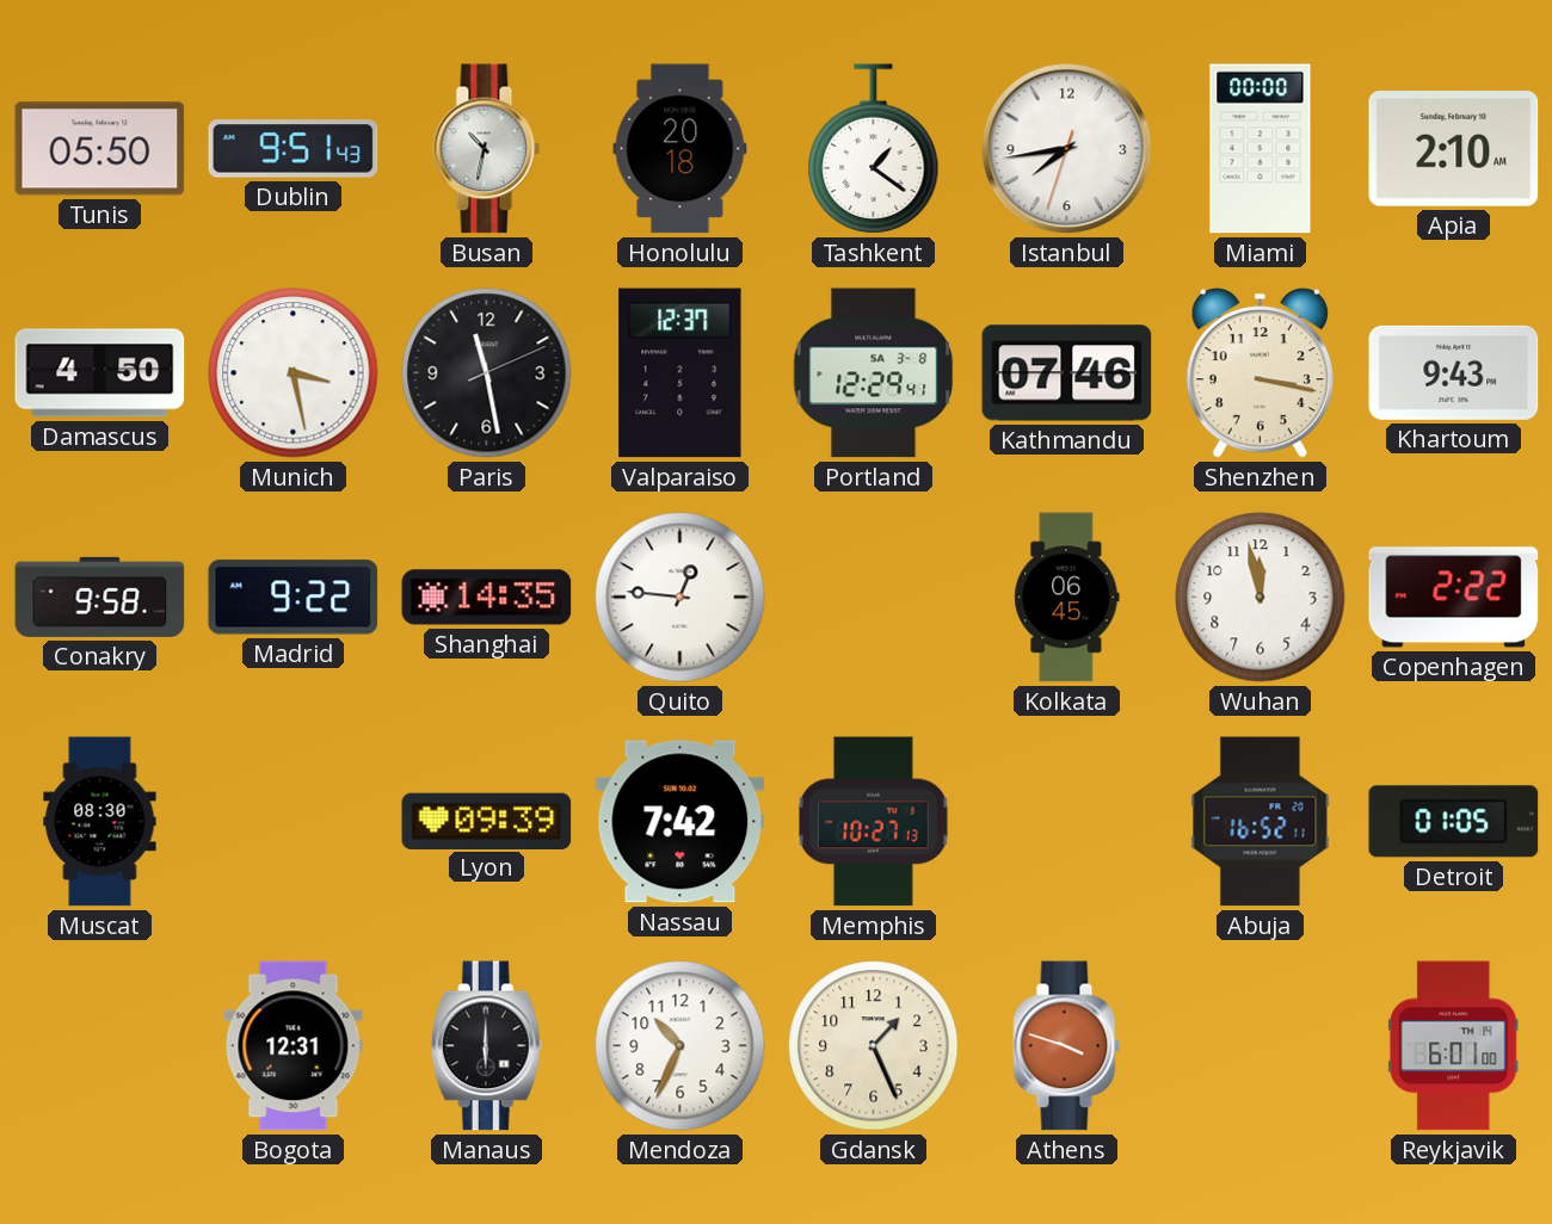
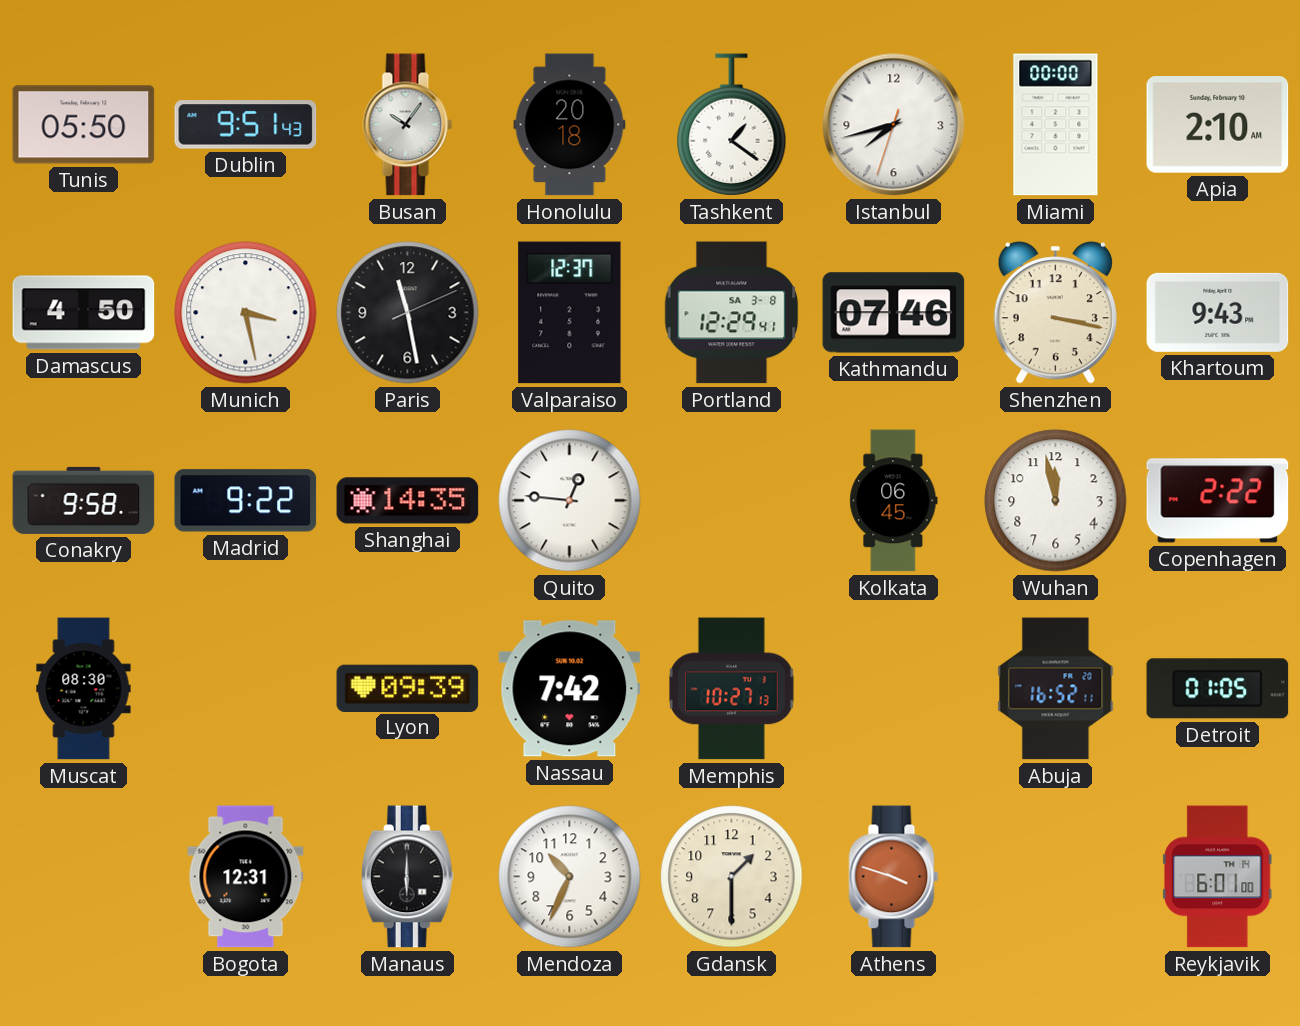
Busan: 10:32 -> 10:06 (408, 125)
Istanbul: 7:43 -> 7:42 (894, 125)
Gdansk: 1:26 -> 1:30 (732, 877)
